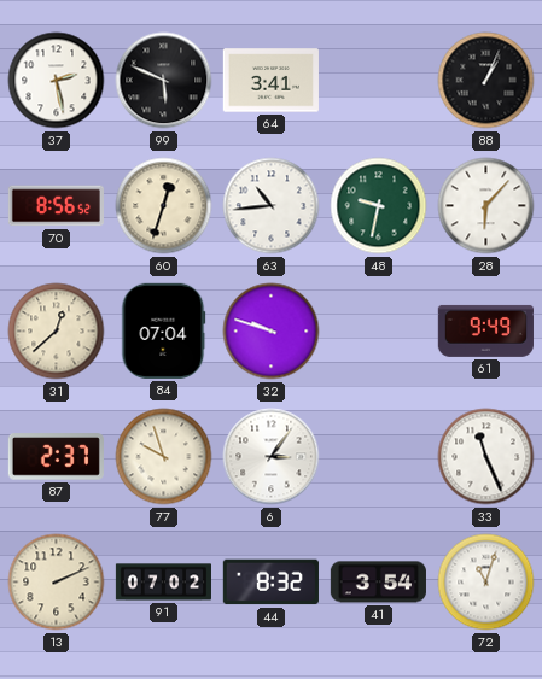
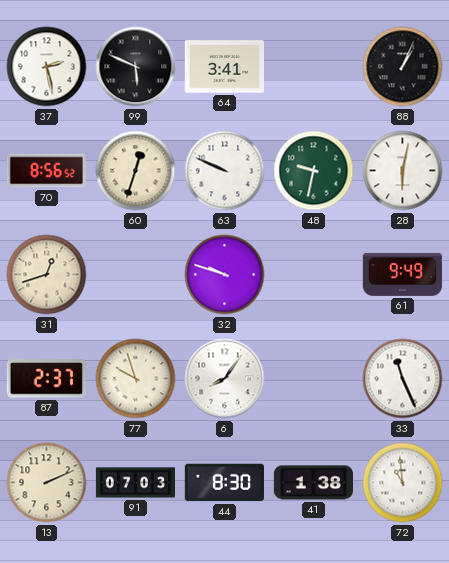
63: 10:44 -> 9:49 (225, 171)
28: 6:07 -> 6:02 (403, 171)
31: 12:38 -> 12:42 (47, 275)
84: 07:04 -> none (164, 330)
6: 3:06 -> 8:06 (225, 379)
91: 07:02 -> 07:03 (135, 483)
44: 8:32 -> 8:30 (224, 483)
41: 3:54 -> 1:38 (313, 483)
72: 11:03 -> 10:59 (403, 483)
